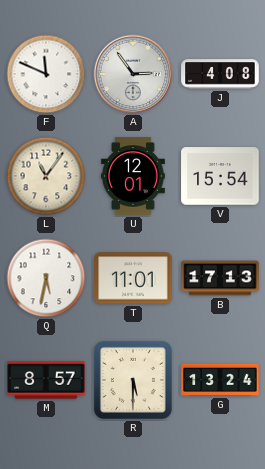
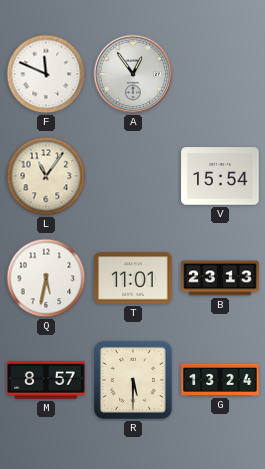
A: 2:54 -> 12:54 (133, 74)
J: 4:08 -> none (220, 74)
U: 12:01 -> none (134, 176)
B: 17:13 -> 23:13 (220, 278)
